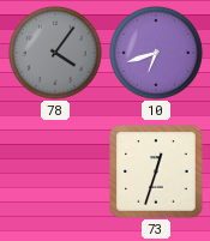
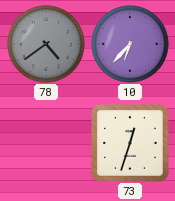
78: 4:06 -> 4:39 (46, 44)
10: 6:42 -> 6:37 (130, 44)
